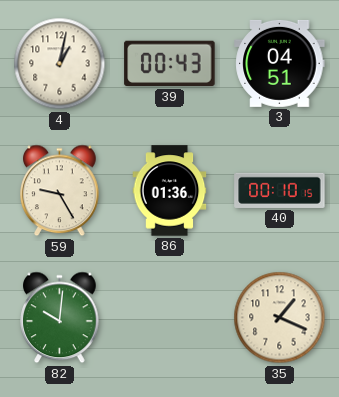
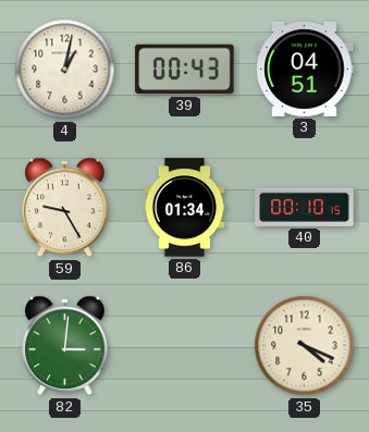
86: 01:36 -> 01:34 (185, 208)
82: 10:01 -> 3:01 (65, 346)
35: 1:19 -> 4:19 (305, 346)
